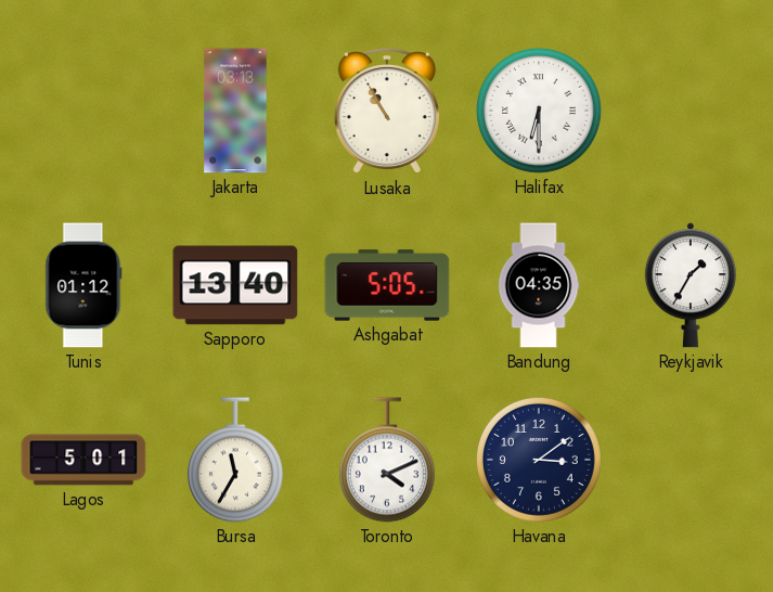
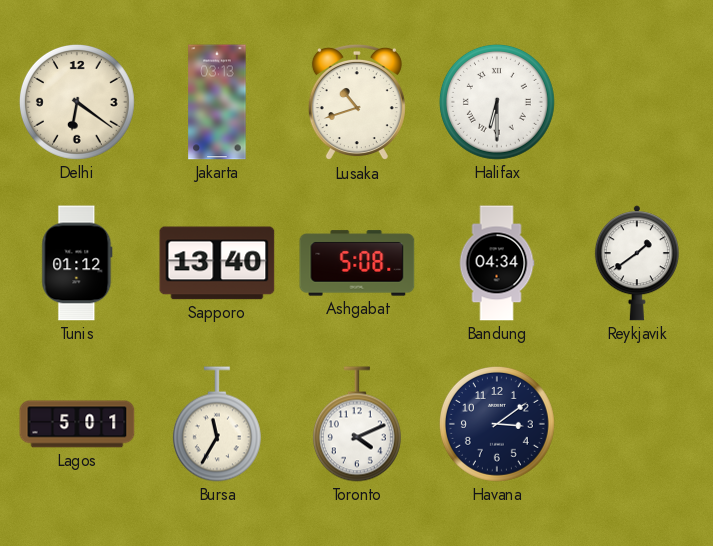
Delhi: none -> 6:21 (77, 102)
Lusaka: 10:55 -> 10:42 (357, 102)
Ashgabat: 5:05 -> 5:08 (357, 263)
Bandung: 04:35 -> 04:34 (497, 263)
Reykjavik: 1:35 -> 1:39 (637, 263)
